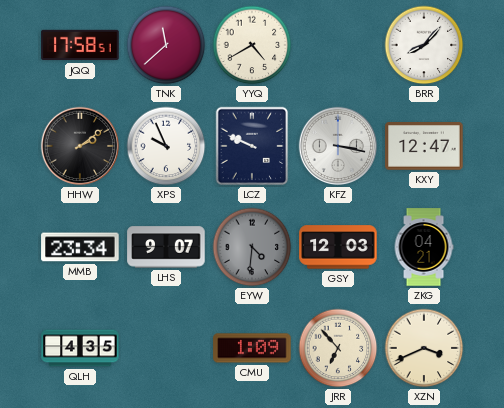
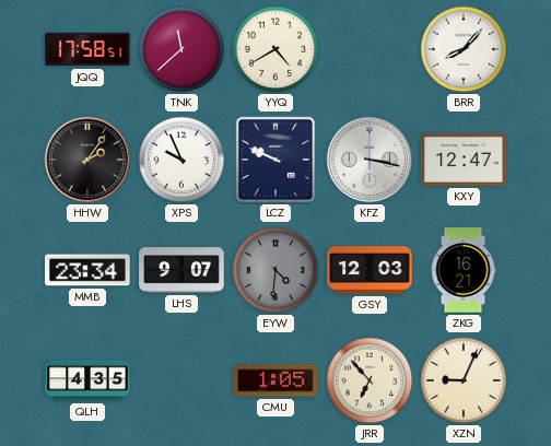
HHW: 2:09 -> 2:06 (87, 160)
ZKG: 04:21 -> 16:21 (464, 270)
CMU: 1:09 -> 1:05 (275, 380)
XZN: 3:41 -> 9:04 (464, 380)
